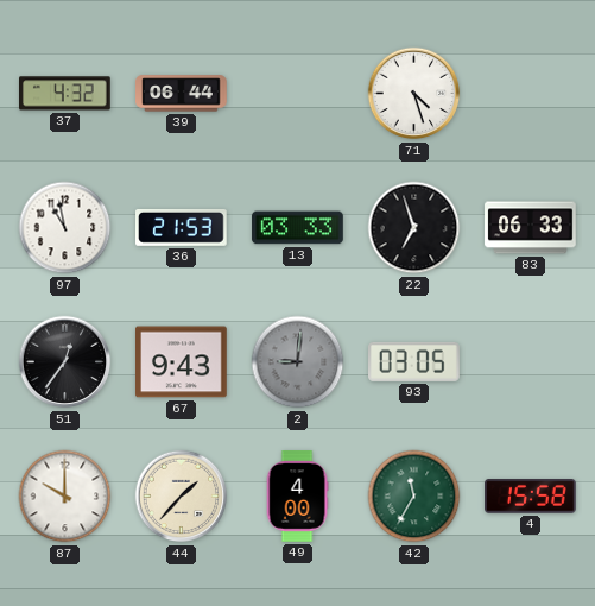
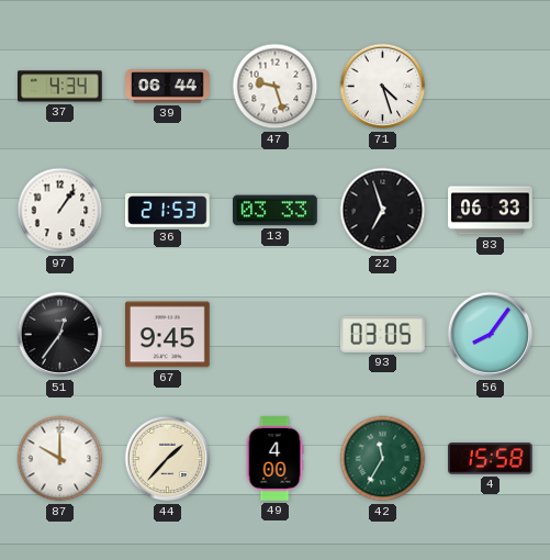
37: 4:32 -> 4:34 (60, 87)
47: none -> 9:27 (276, 87)
97: 10:58 -> 1:06 (60, 211)
67: 9:43 -> 9:45 (168, 335)
2: 9:01 -> none (298, 362)
56: none -> 8:06 (491, 335)
